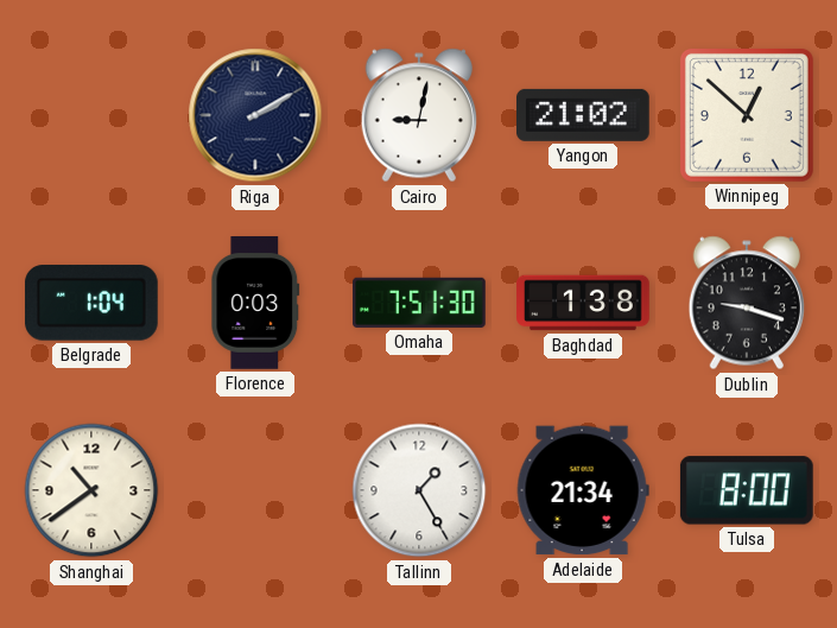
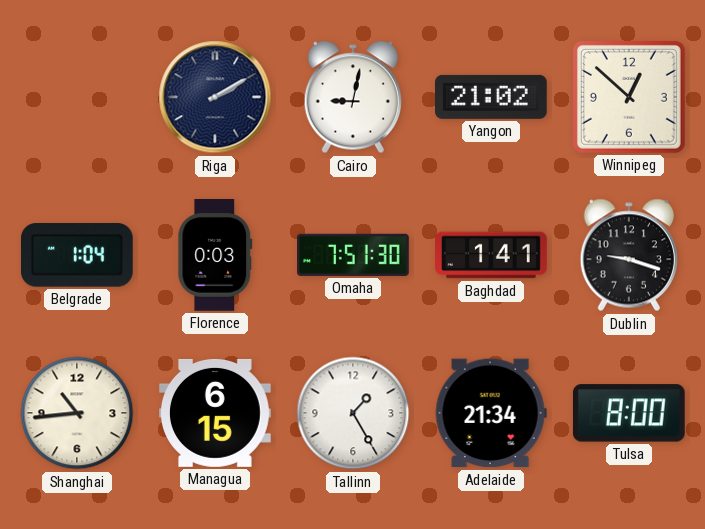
Baghdad: 1:38 -> 1:41 (491, 255)
Shanghai: 10:39 -> 10:44 (77, 413)
Managua: none -> 6:15 (216, 413)
